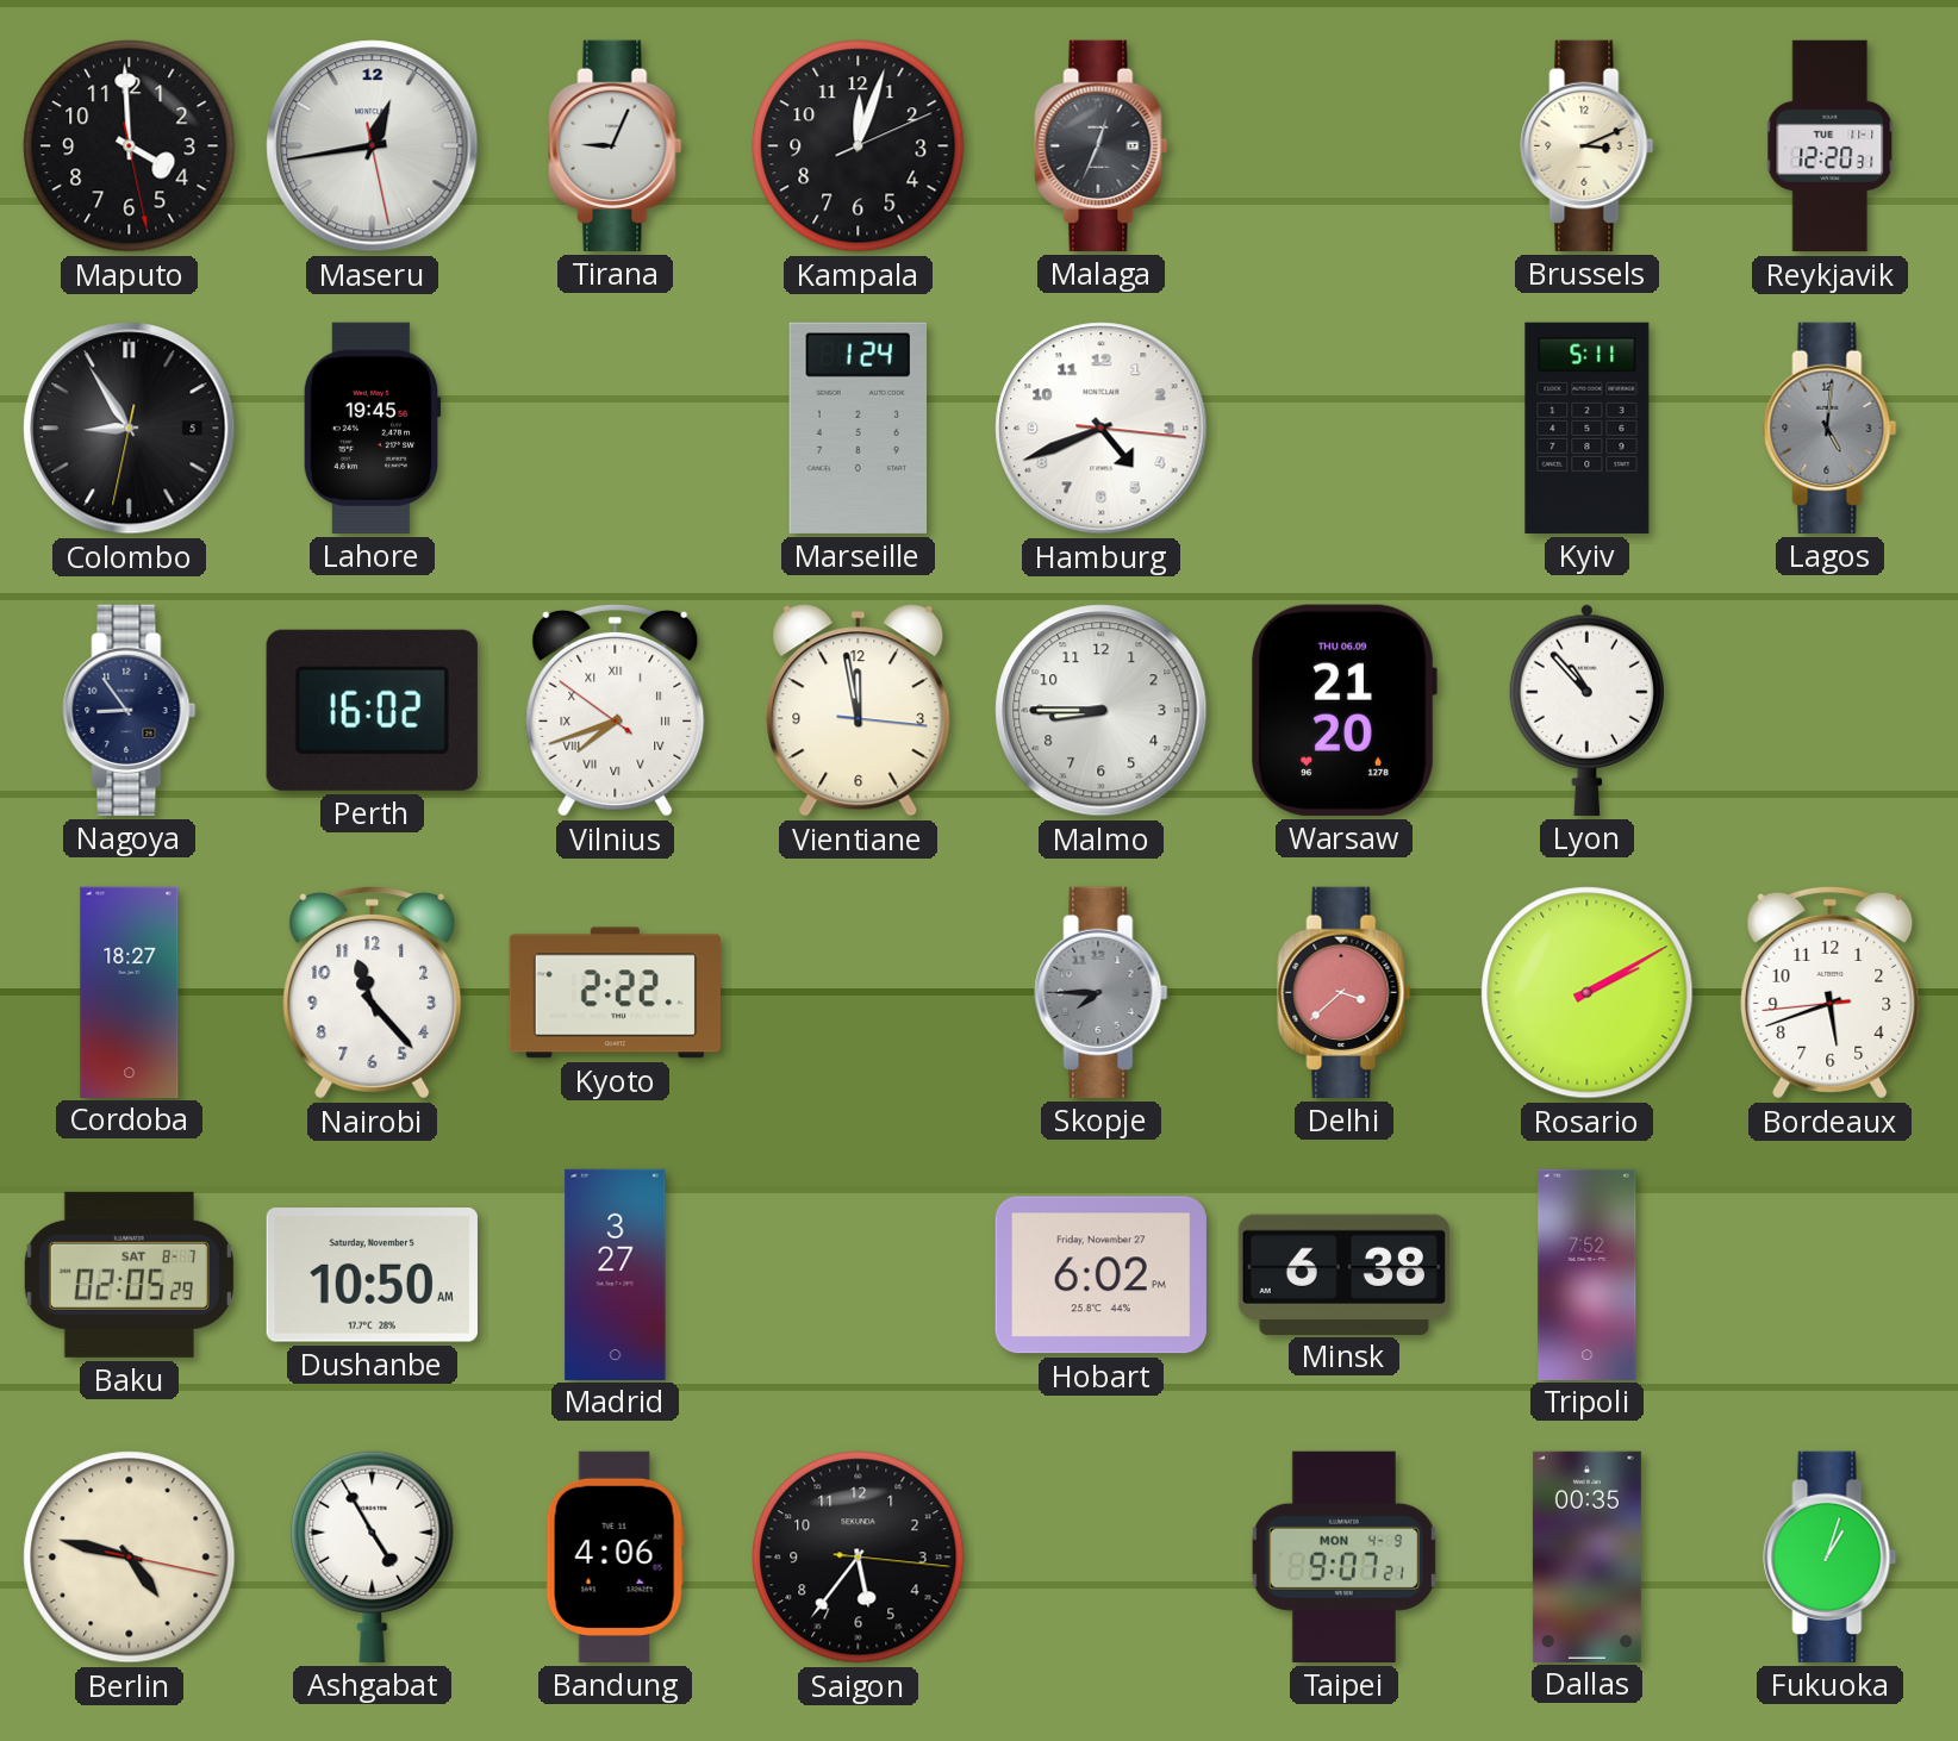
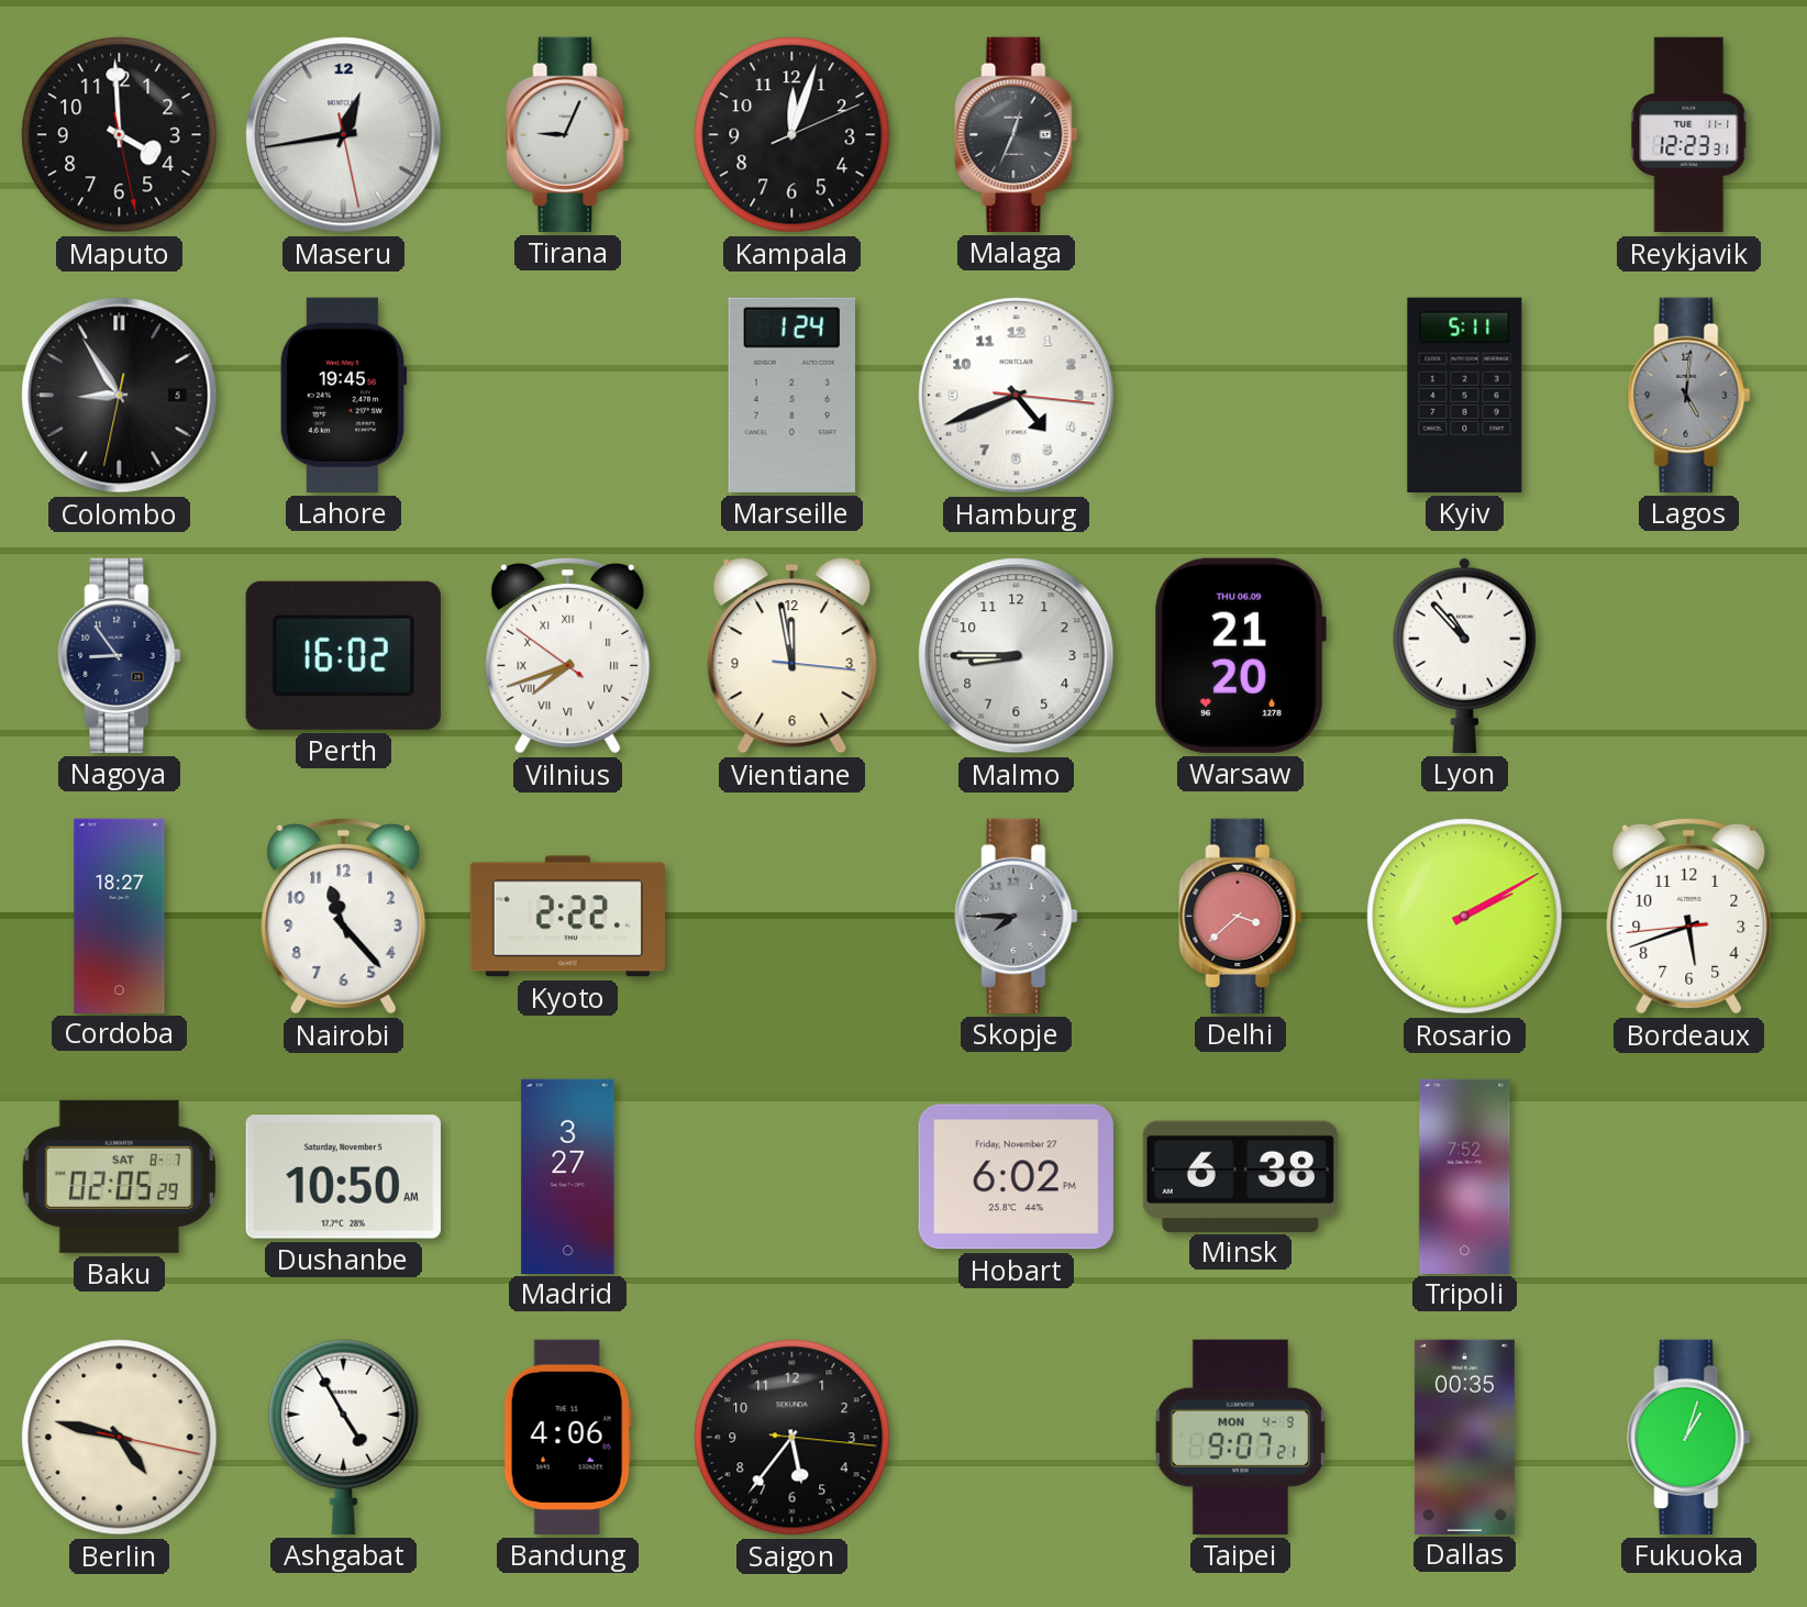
Brussels: 3:11 -> none (1588, 145)
Reykjavik: 12:20 -> 12:23 (1689, 135)
